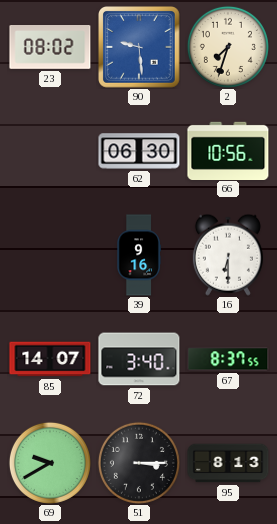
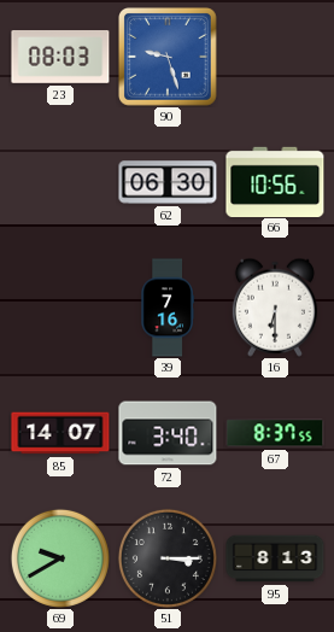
23: 08:02 -> 08:03 (60, 58)
90: 9:29 -> 9:27 (169, 58)
2: 7:33 -> none (228, 47)
39: 9:16 -> 7:16 (168, 308)
